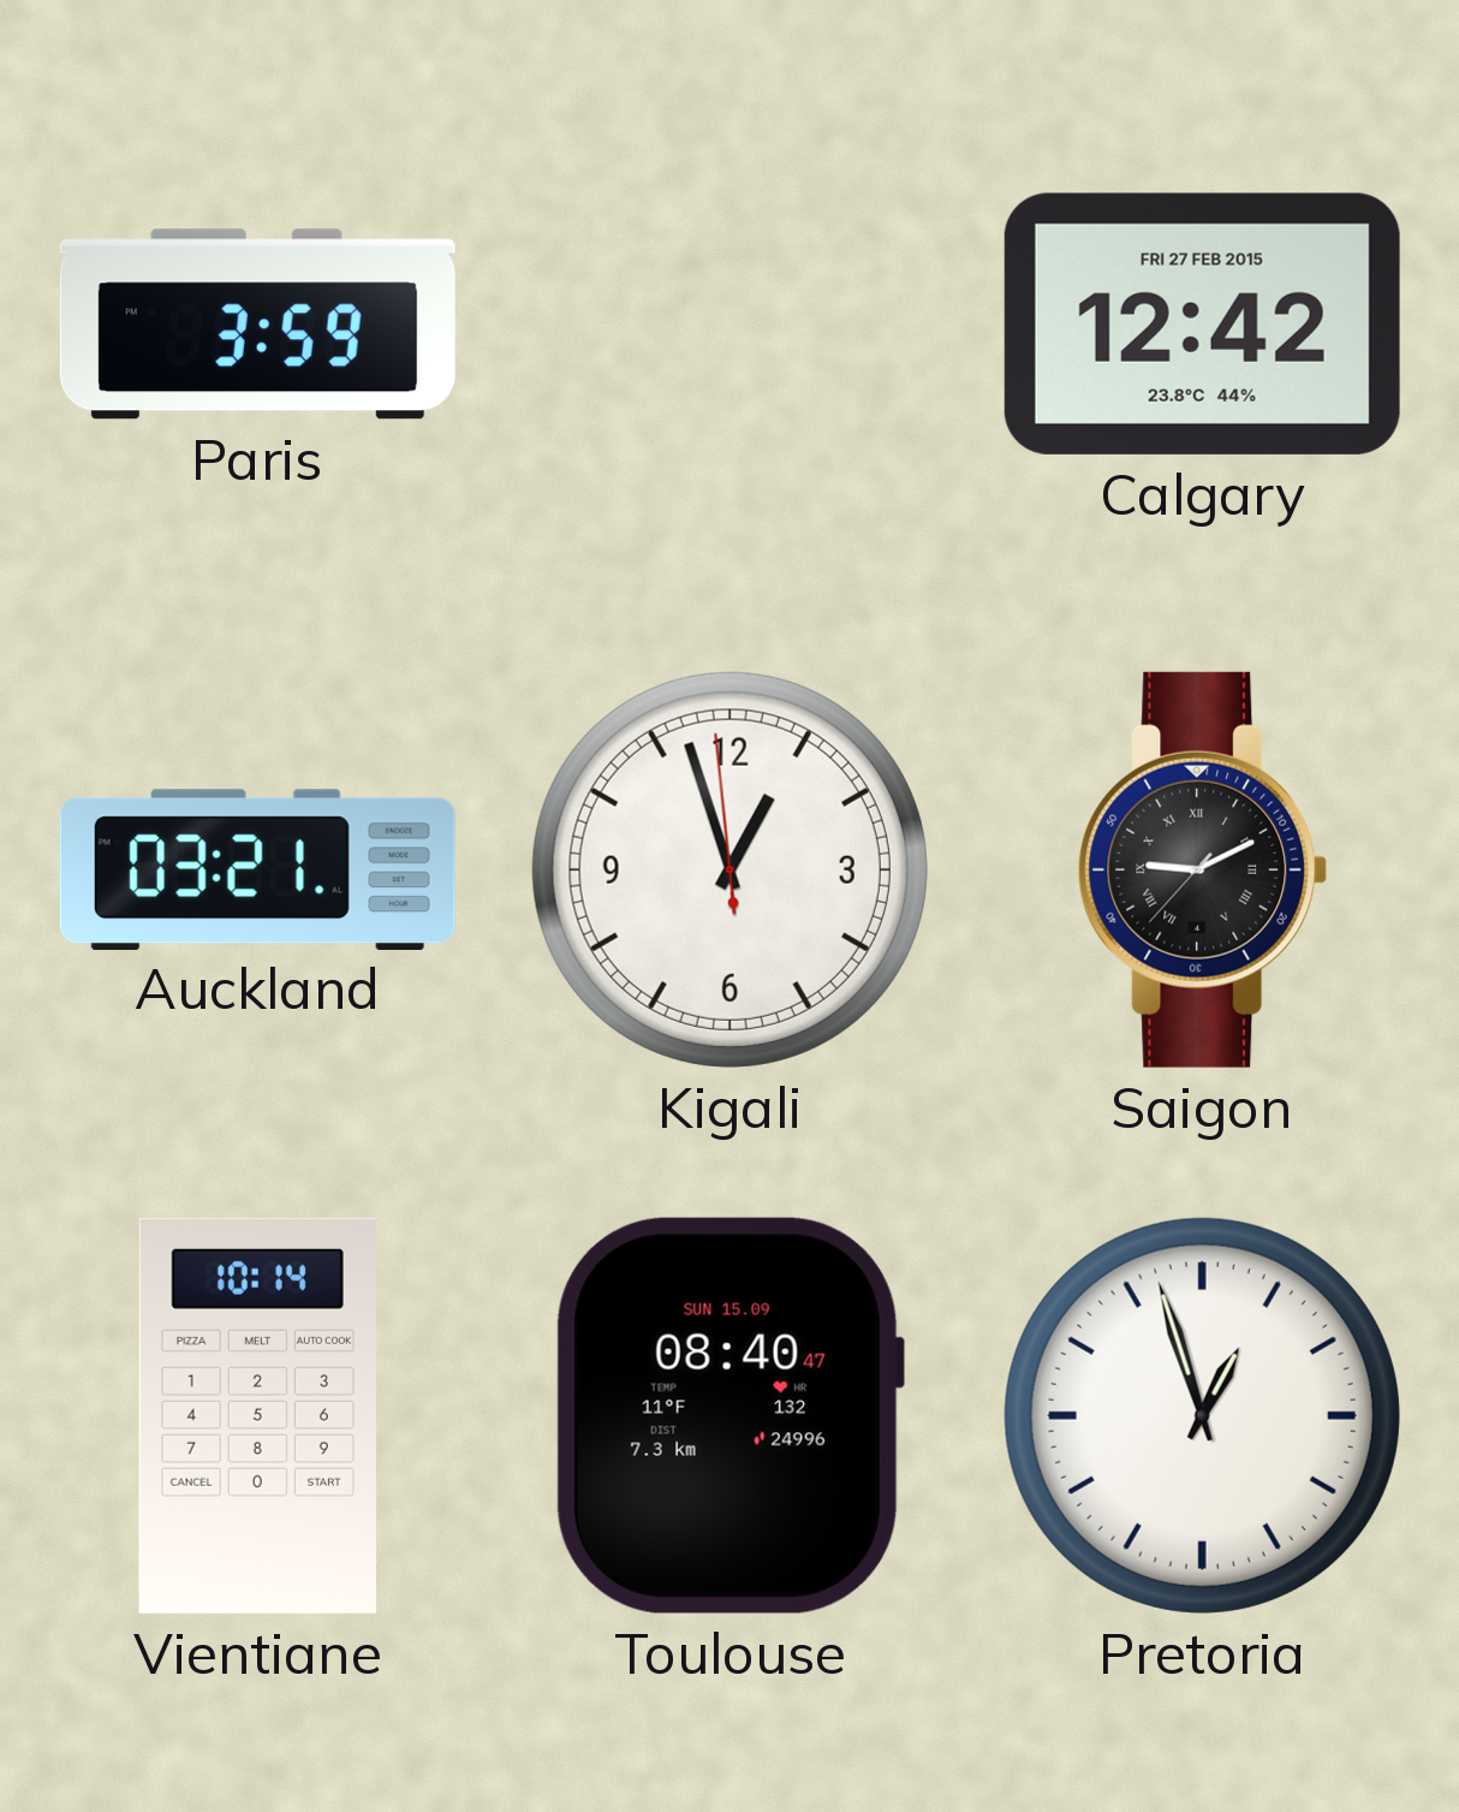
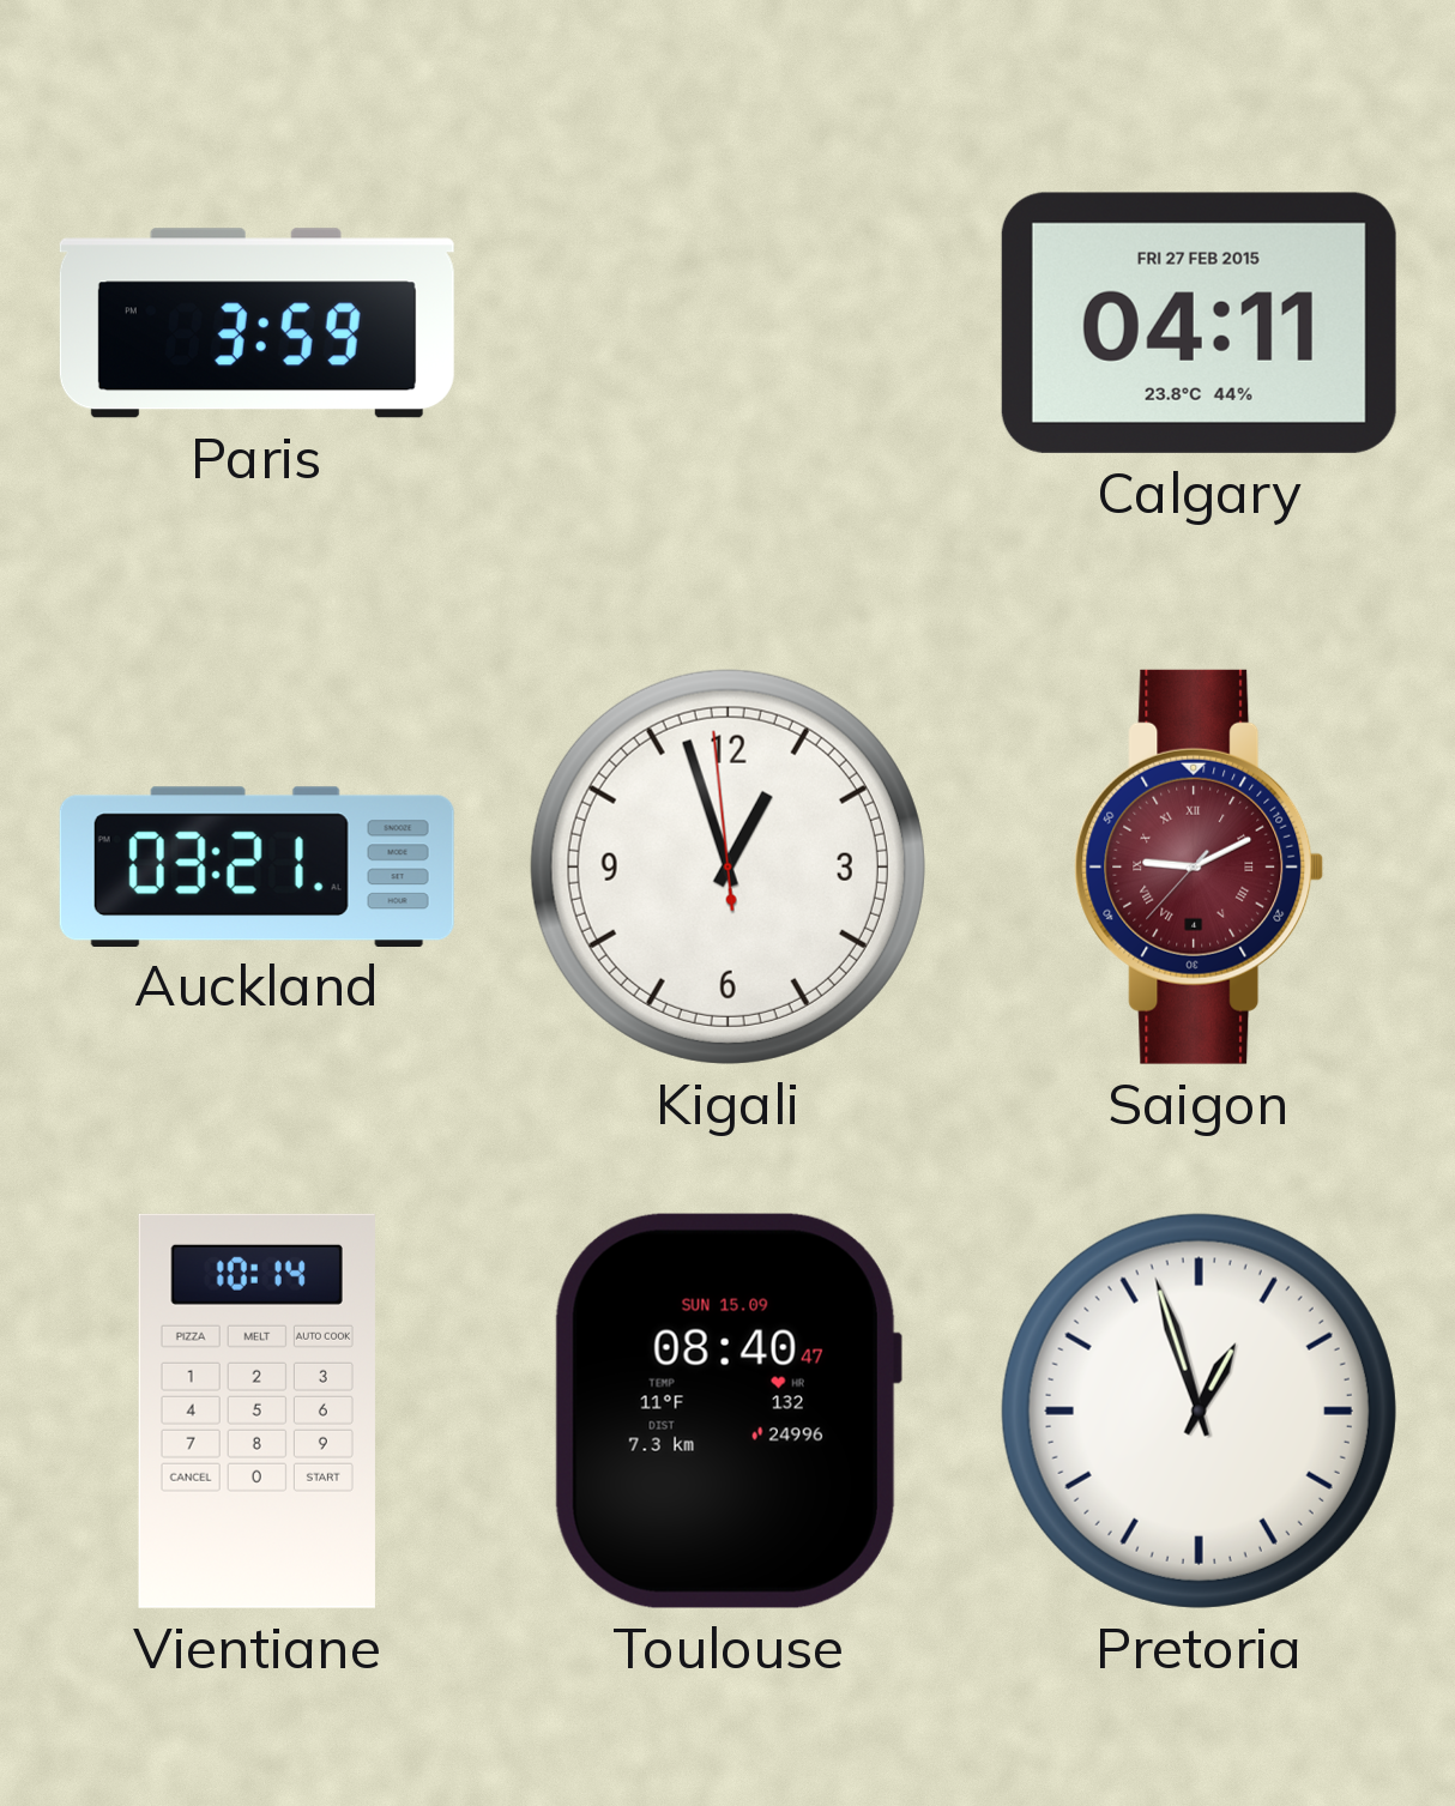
Calgary: 12:42 -> 04:11 (1199, 322)
Saigon dial: black -> burgundy (1200, 866)
